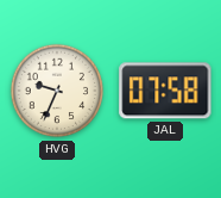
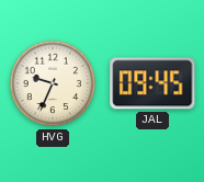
JAL: 07:58 -> 09:45 (152, 83)
